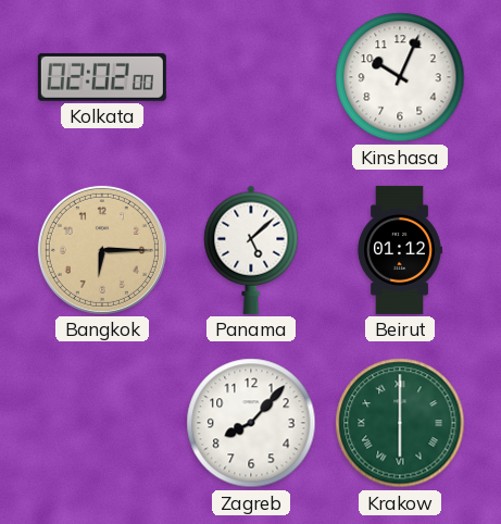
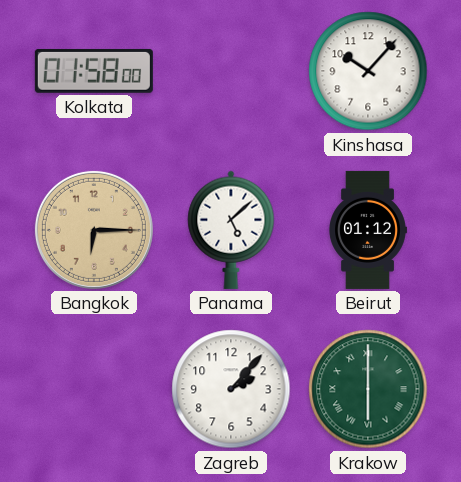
Kolkata: 02:02 -> 01:58 (94, 71)
Kinshasa: 10:04 -> 10:07 (368, 71)
Zagreb: 8:07 -> 2:07 (231, 389)
